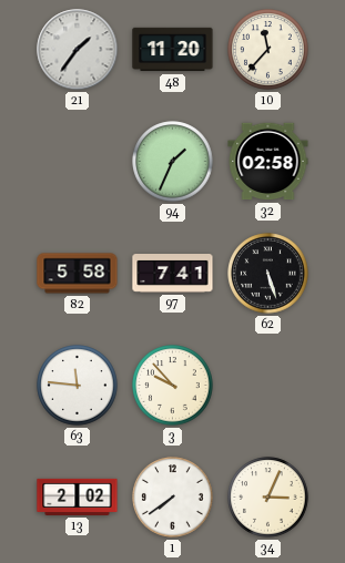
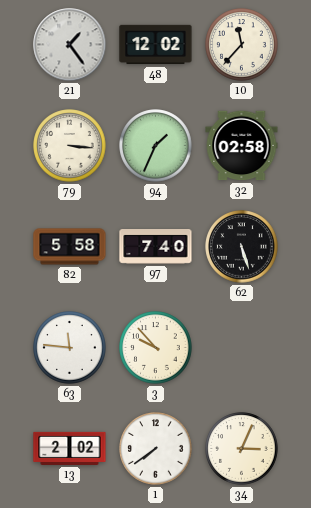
21: 1:36 -> 1:24 (70, 45)
48: 11:20 -> 12:02 (156, 45)
79: none -> 3:16 (70, 146)
97: 7:41 -> 7:40 (156, 247)
